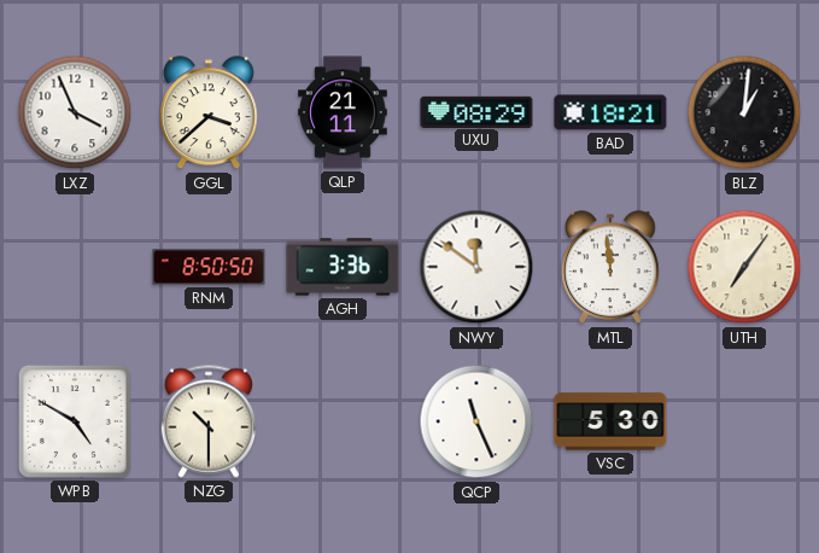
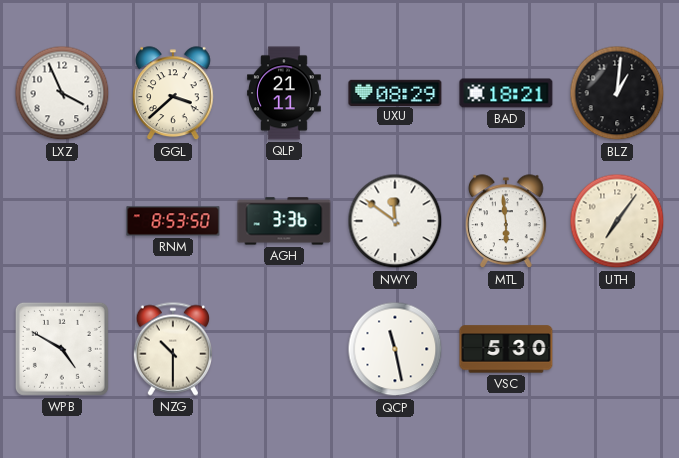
RNM: 8:50 -> 8:53 (173, 221)
MTL: 11:59 -> 5:59 (507, 222)
QCP: 11:26 -> 11:28 (395, 349)
